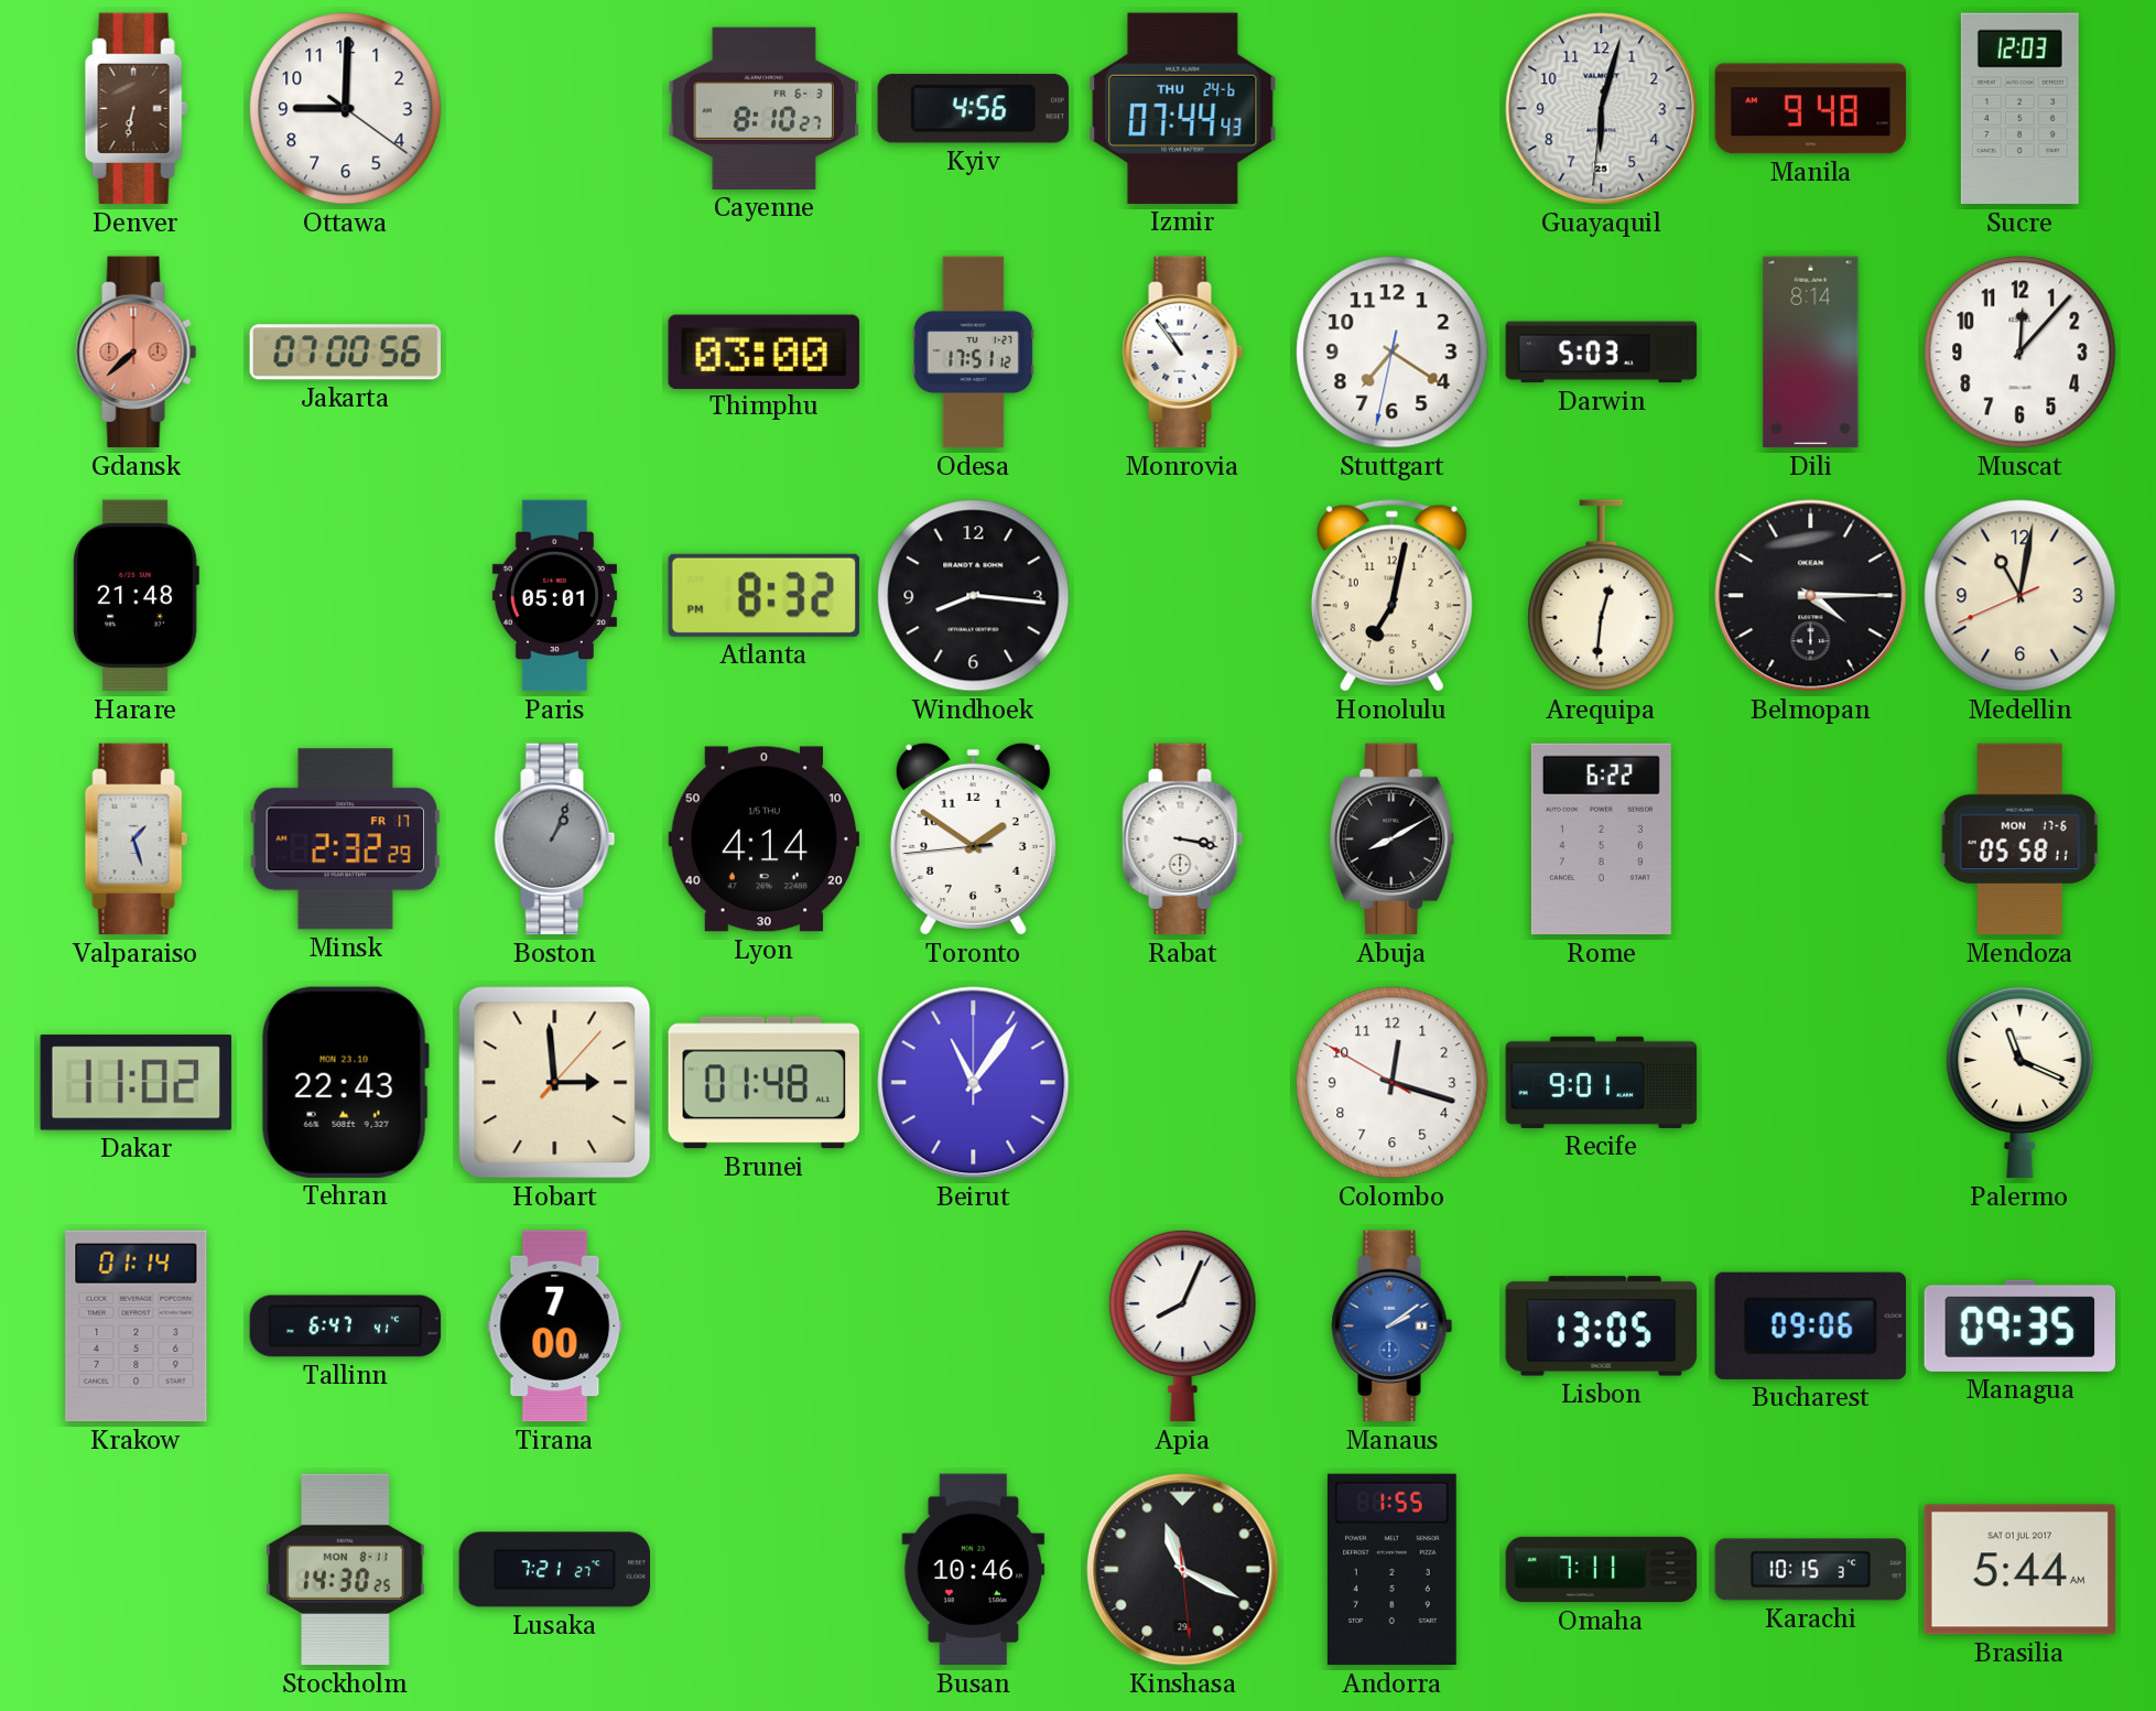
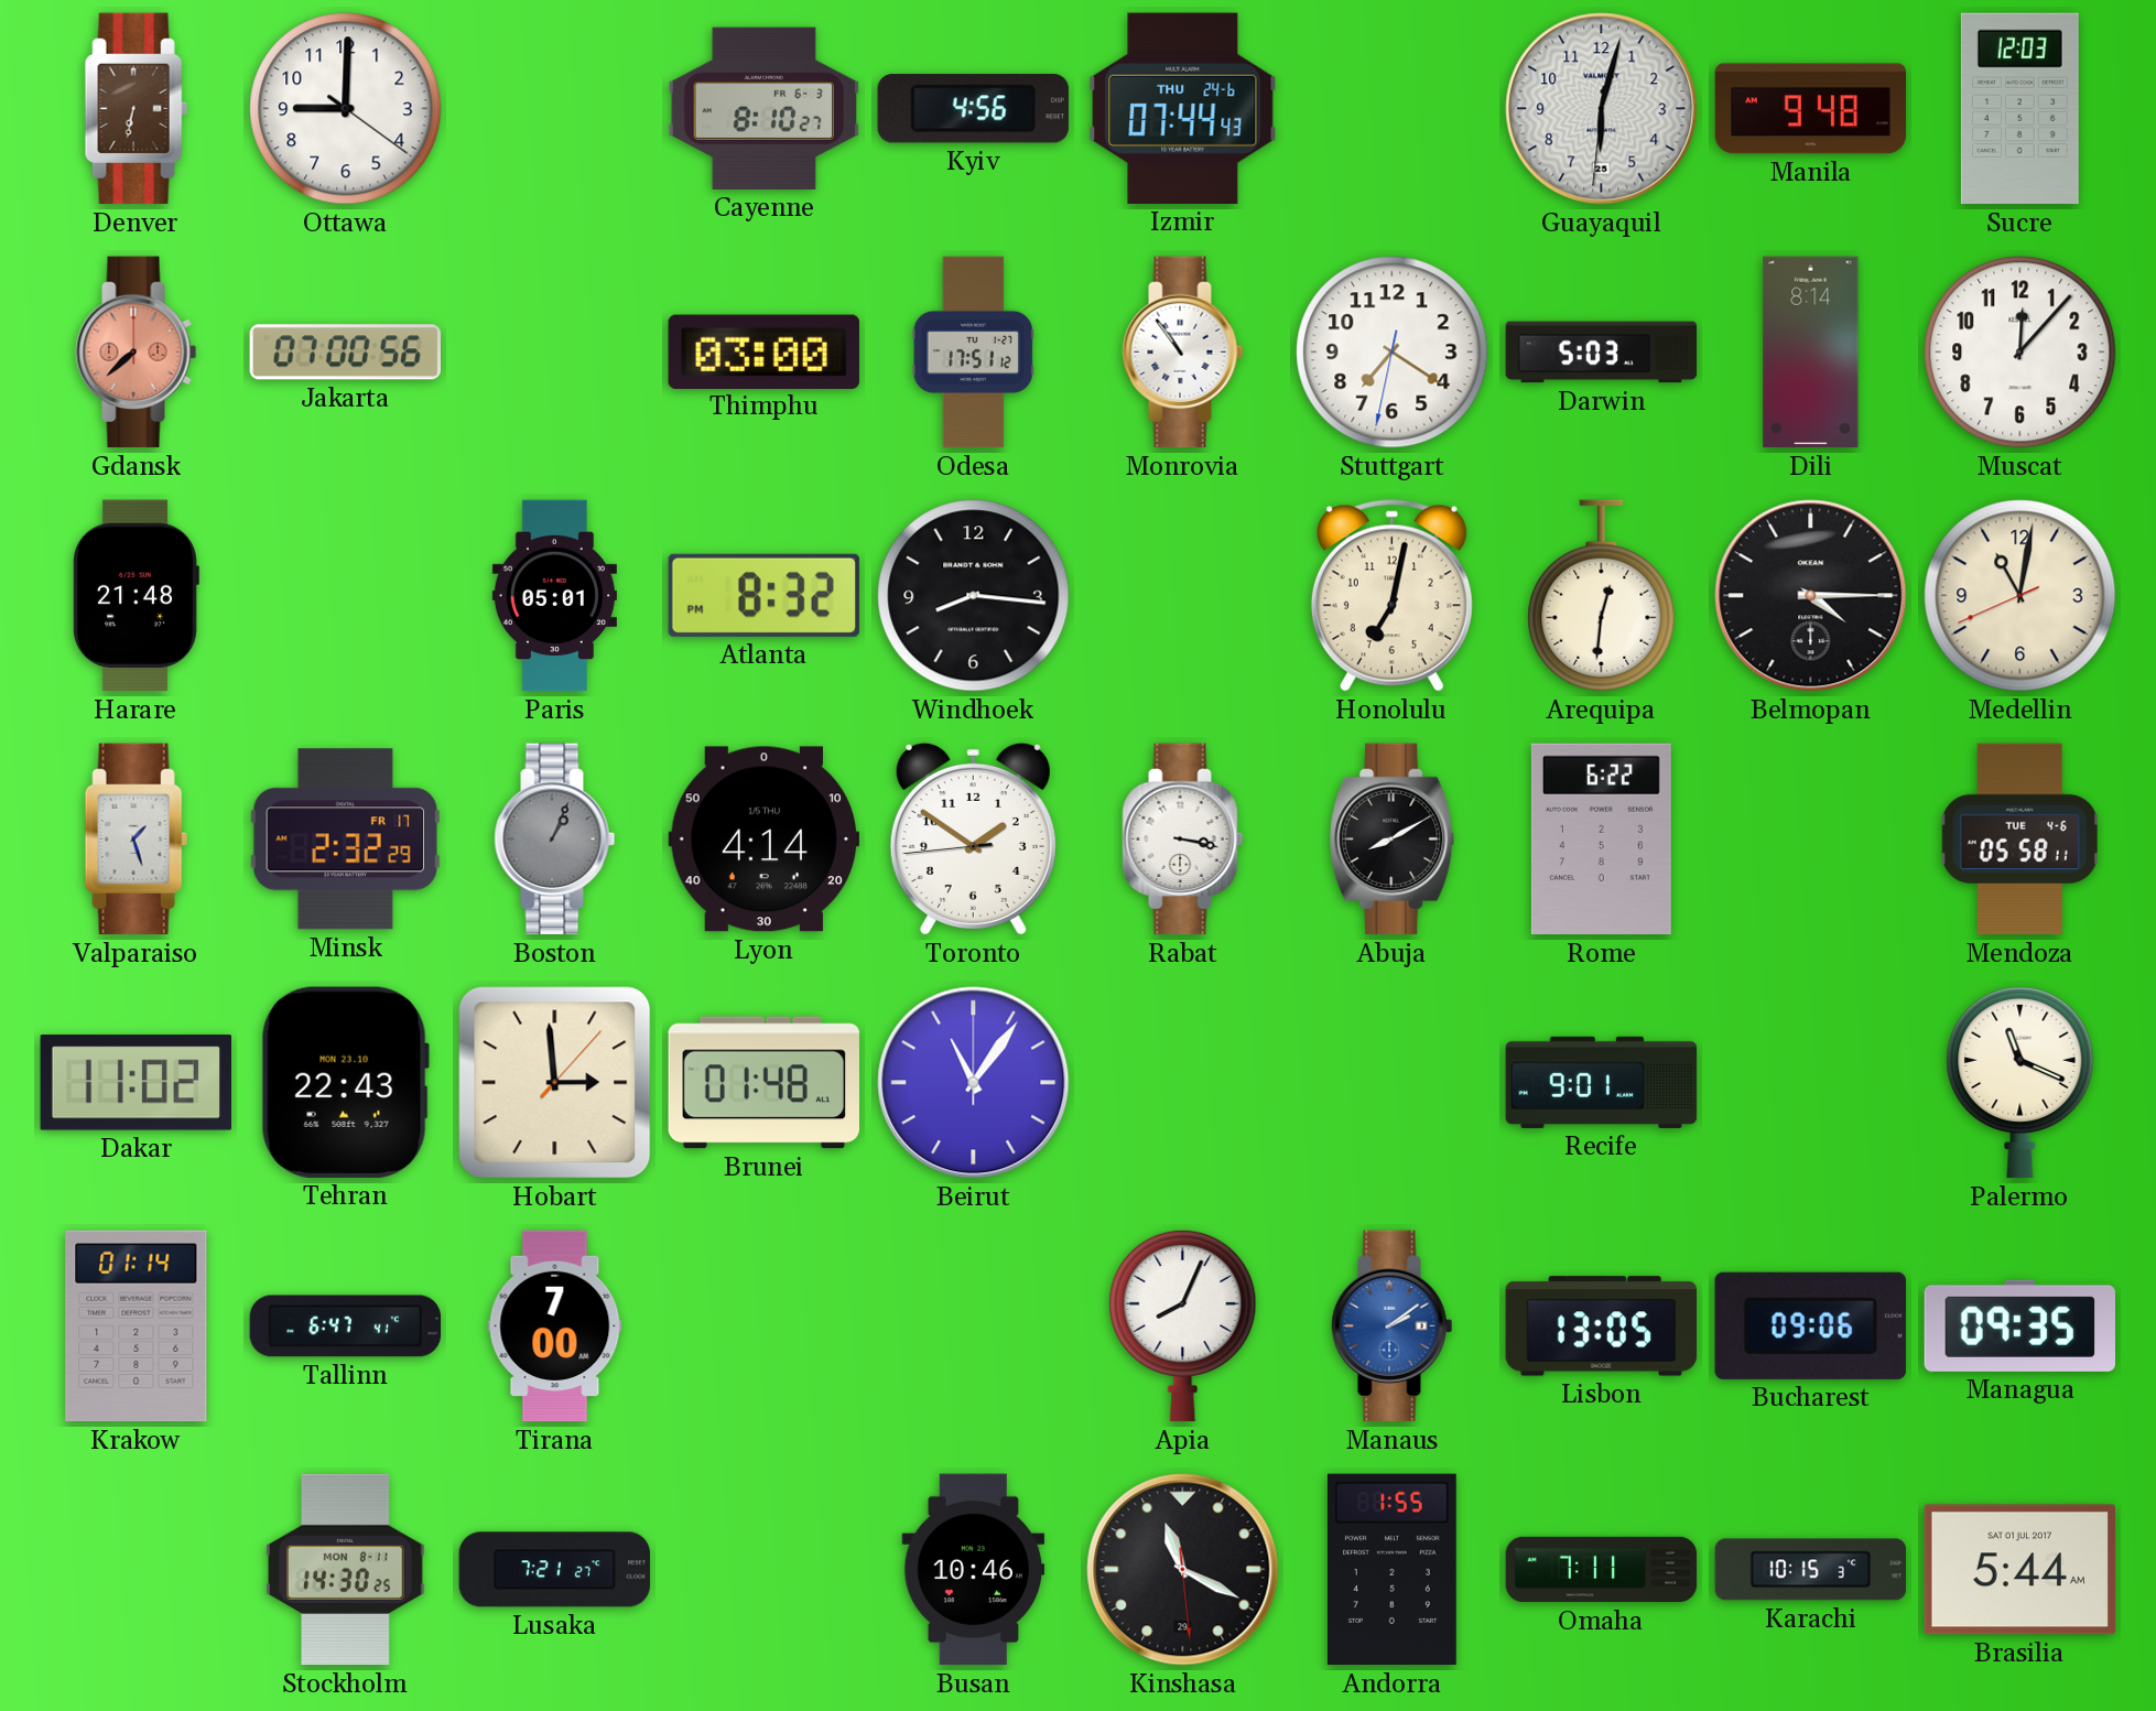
Mendoza date: MON 17-6 -> TUE 4-6 (2019, 840)
Colombo: 12:17 -> none (1393, 1083)
